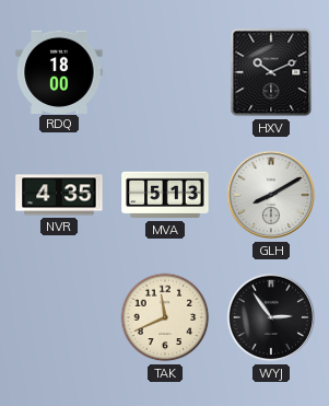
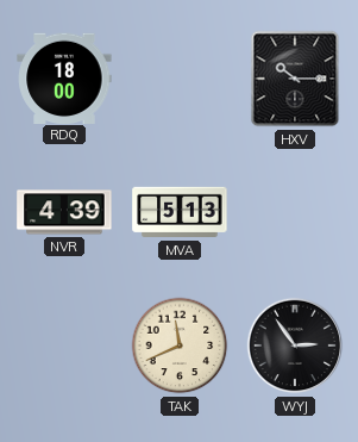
HXV: 10:11 -> 10:15 (295, 79)
NVR: 4:35 -> 4:39 (64, 212)
GLH: 8:10 -> none (271, 195)
